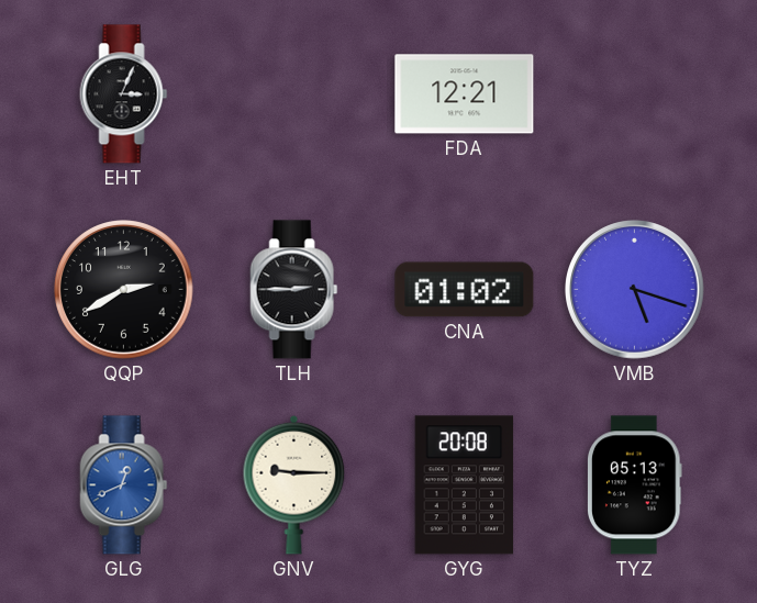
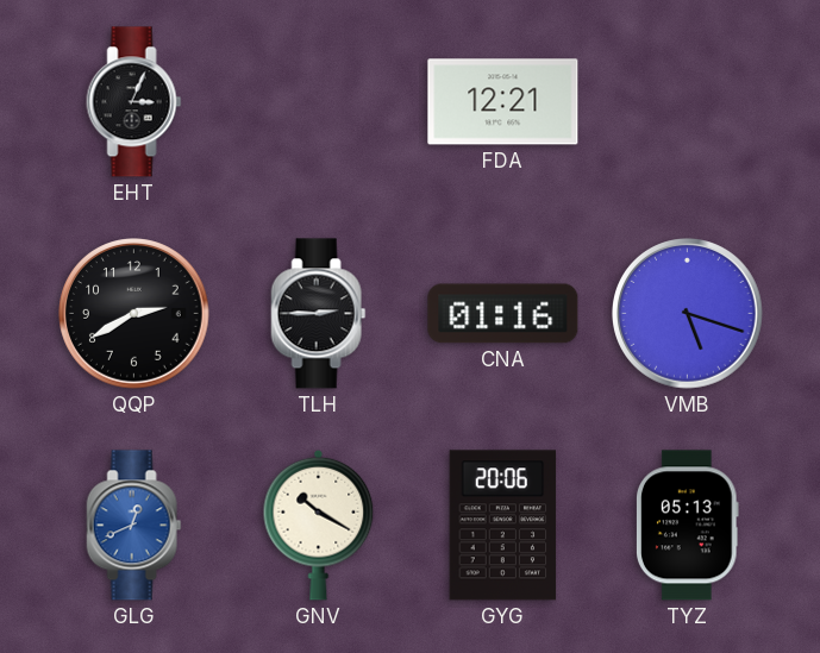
CNA: 01:02 -> 01:16 (503, 314)
GNV: 9:15 -> 10:20 (319, 525)
GYG: 20:08 -> 20:06 (503, 526)
